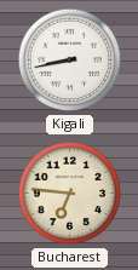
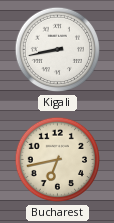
Bucharest: 6:46 -> 6:43 (58, 160)
